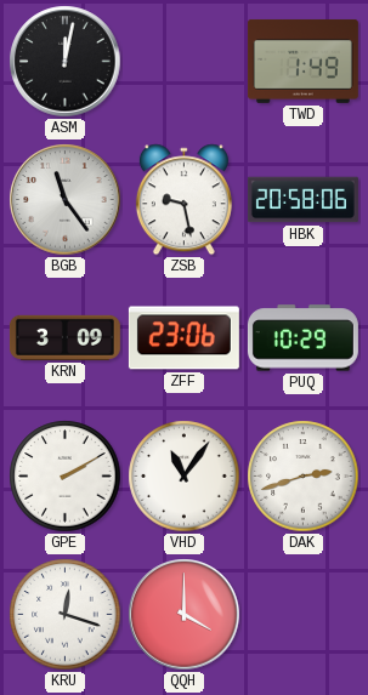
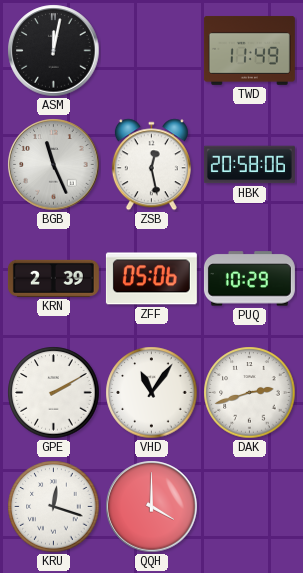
TWD: 1:49 -> 11:49 (249, 50)
BGB: 11:24 -> 11:26 (54, 165)
ZSB: 9:28 -> 12:28 (151, 165)
KRN: 3:09 -> 2:39 (53, 278)
ZFF: 23:06 -> 05:06 (151, 279)
